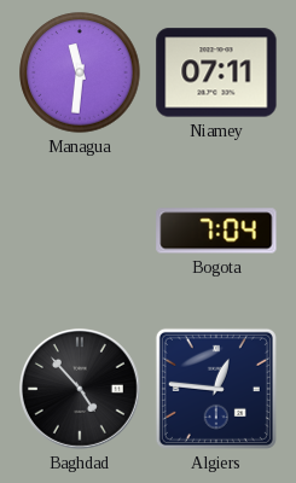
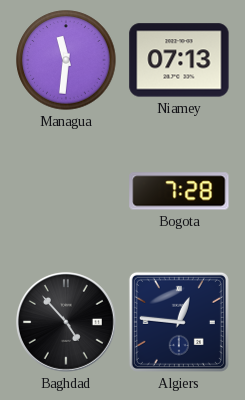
Niamey: 07:11 -> 07:13 (179, 60)
Bogota: 7:04 -> 7:28 (179, 191)
